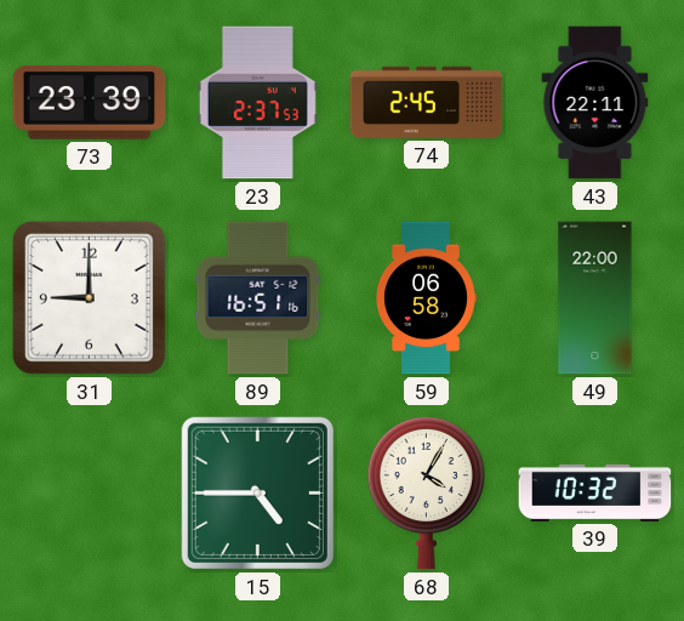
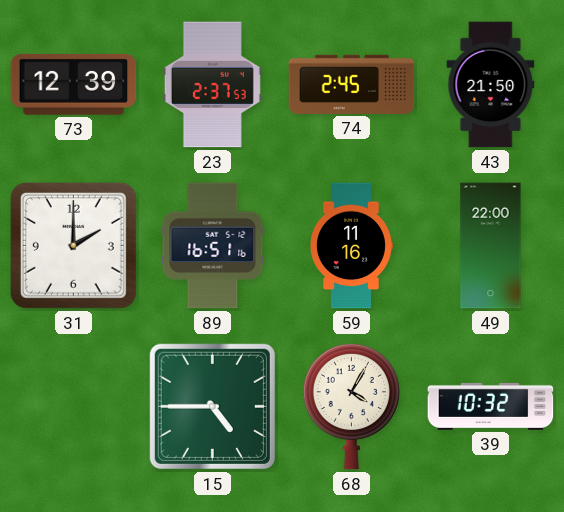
73: 23:39 -> 12:39 (74, 84)
43: 22:11 -> 21:50 (491, 85)
31: 9:00 -> 2:00 (73, 245)
59: 06:58 -> 11:16 (352, 246)
